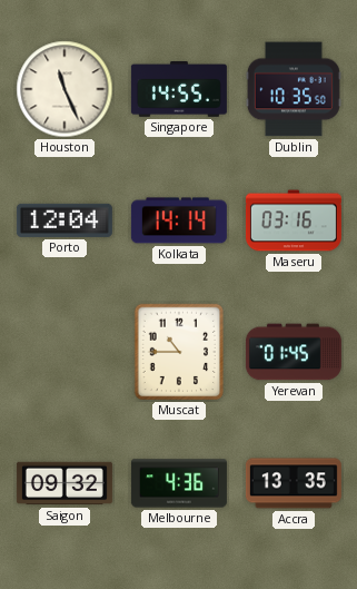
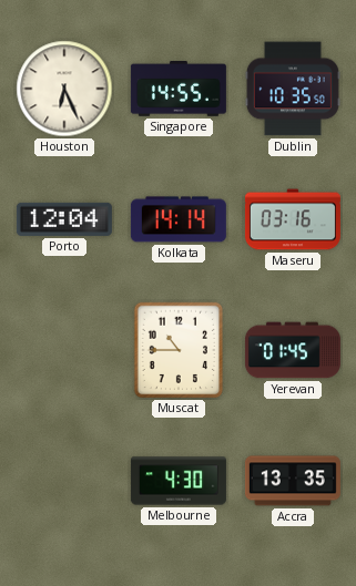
Houston: 11:26 -> 6:26 (64, 89)
Saigon: 09:32 -> none (65, 483)
Melbourne: 4:36 -> 4:30 (179, 481)
